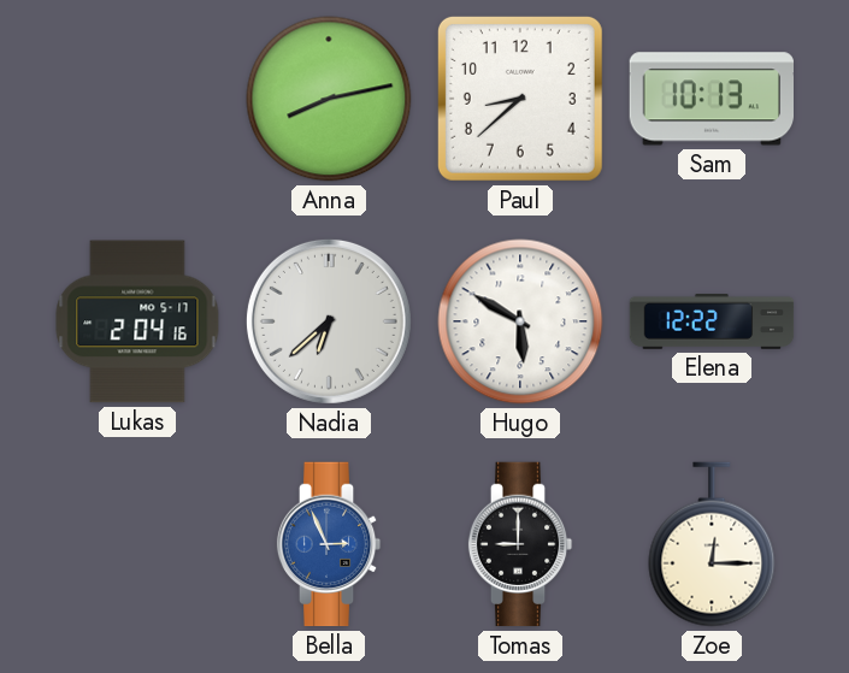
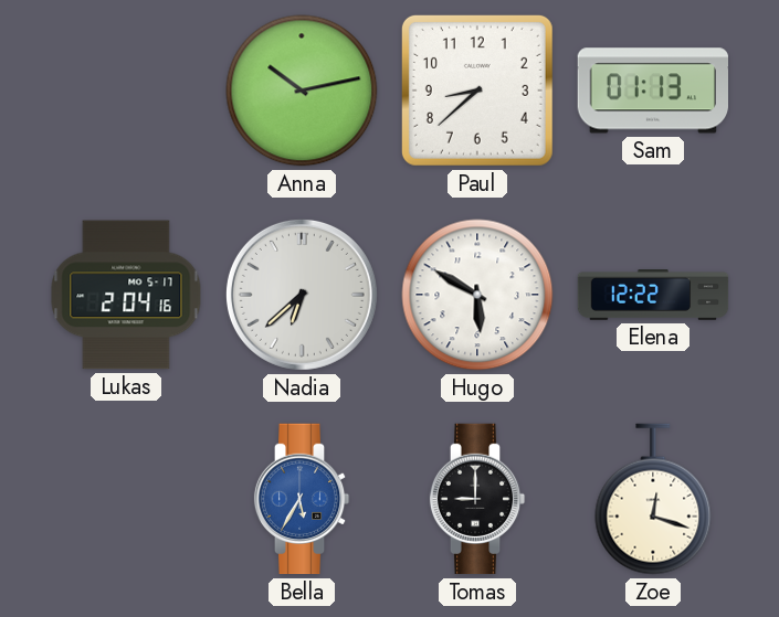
Anna: 8:13 -> 10:13 (302, 91)
Sam: 10:13 -> 01:13 (652, 91)
Bella: 2:56 -> 5:35 (302, 499)
Zoe: 12:15 -> 12:18 (653, 499)
